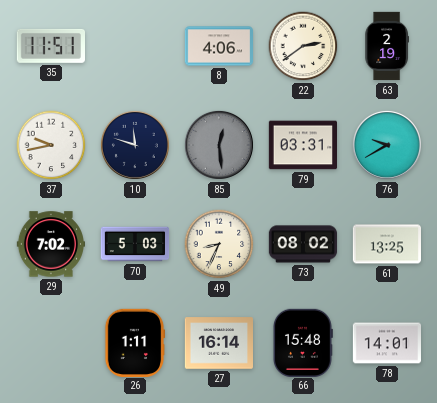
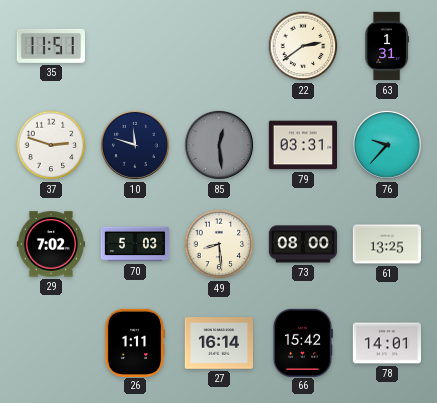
8: 4:06 -> none (219, 46)
63: 2:19 -> 1:31 (387, 46)
37: 9:43 -> 2:48 (51, 145)
76: 9:40 -> 9:37 (387, 145)
49: 8:34 -> 8:29 (219, 244)
73: 08:02 -> 08:00 (303, 244)
66: 15:48 -> 15:42 (302, 342)
